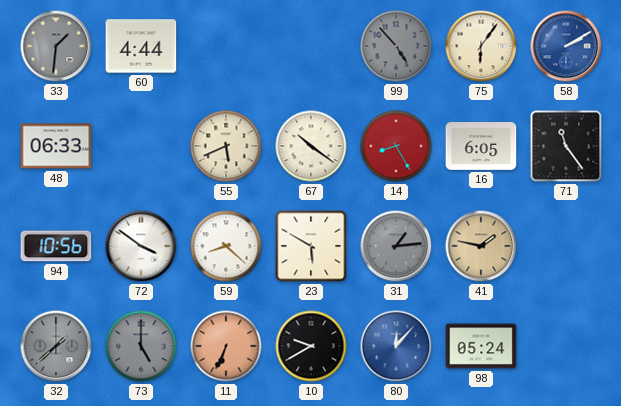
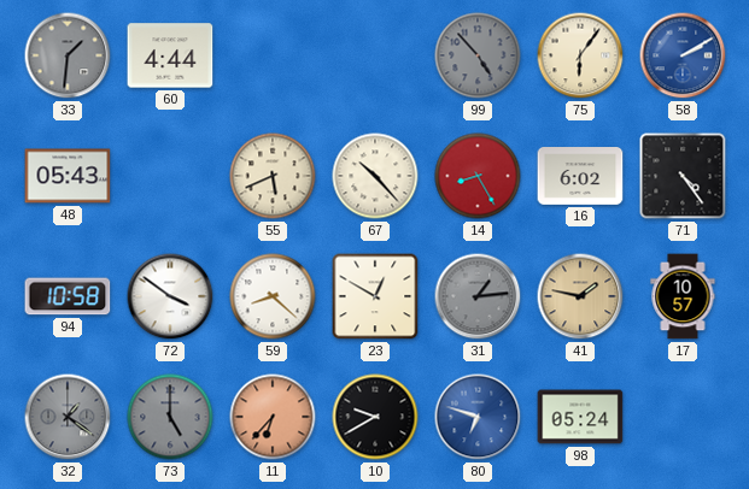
48: 06:33 -> 05:43 (68, 176)
67: 10:21 -> 10:23 (375, 176)
16: 6:05 -> 6:02 (580, 177)
71: 11:24 -> 4:24 (683, 176)
94: 10:56 -> 10:58 (68, 296)
23: 5:50 -> 12:50 (375, 296)
17: none -> 10:57 (683, 296)
32: 1:38 -> 1:21 (68, 417)
11: 6:34 -> 6:37 (273, 417)
80: 12:07 -> 6:48 (478, 417)
